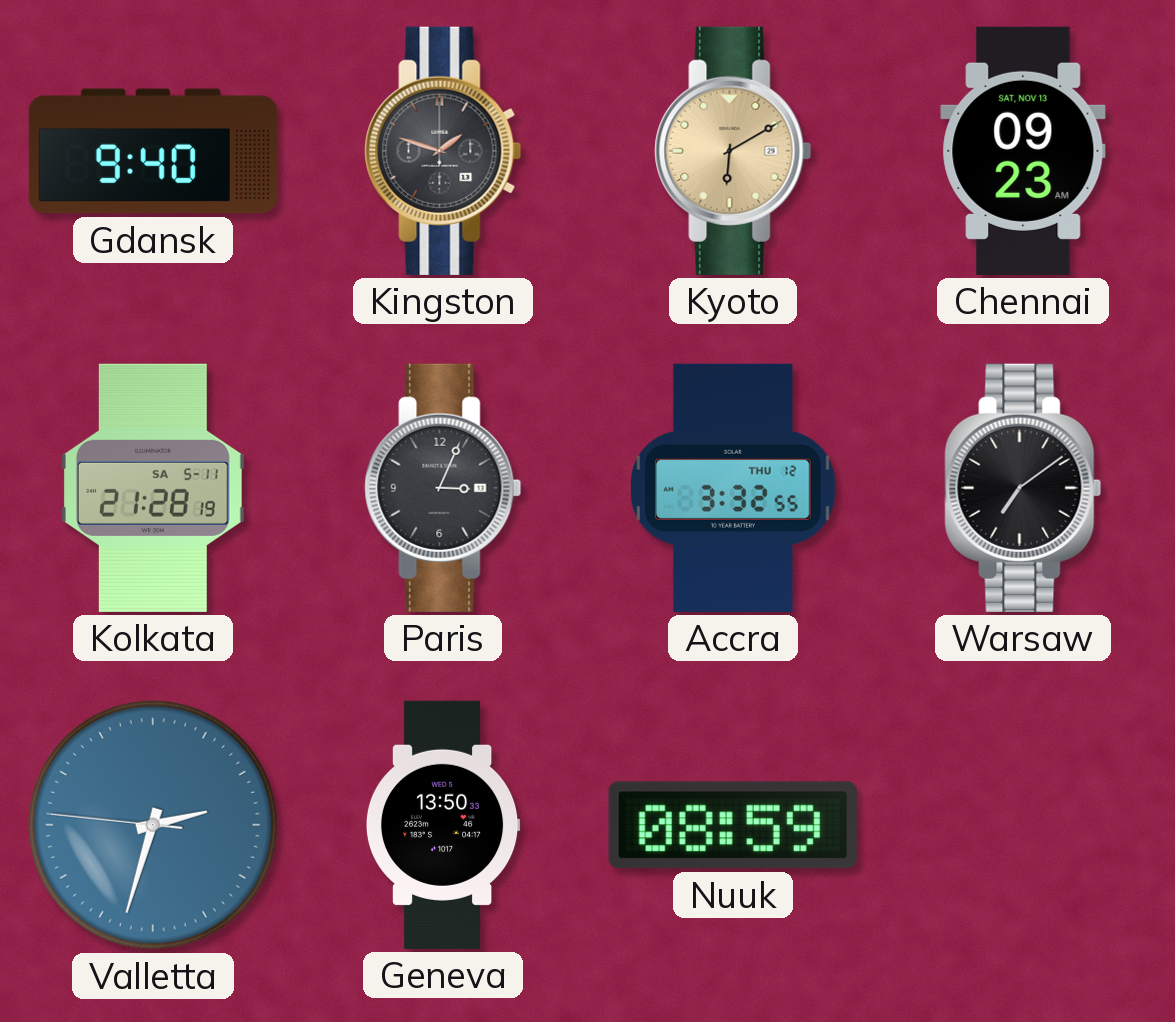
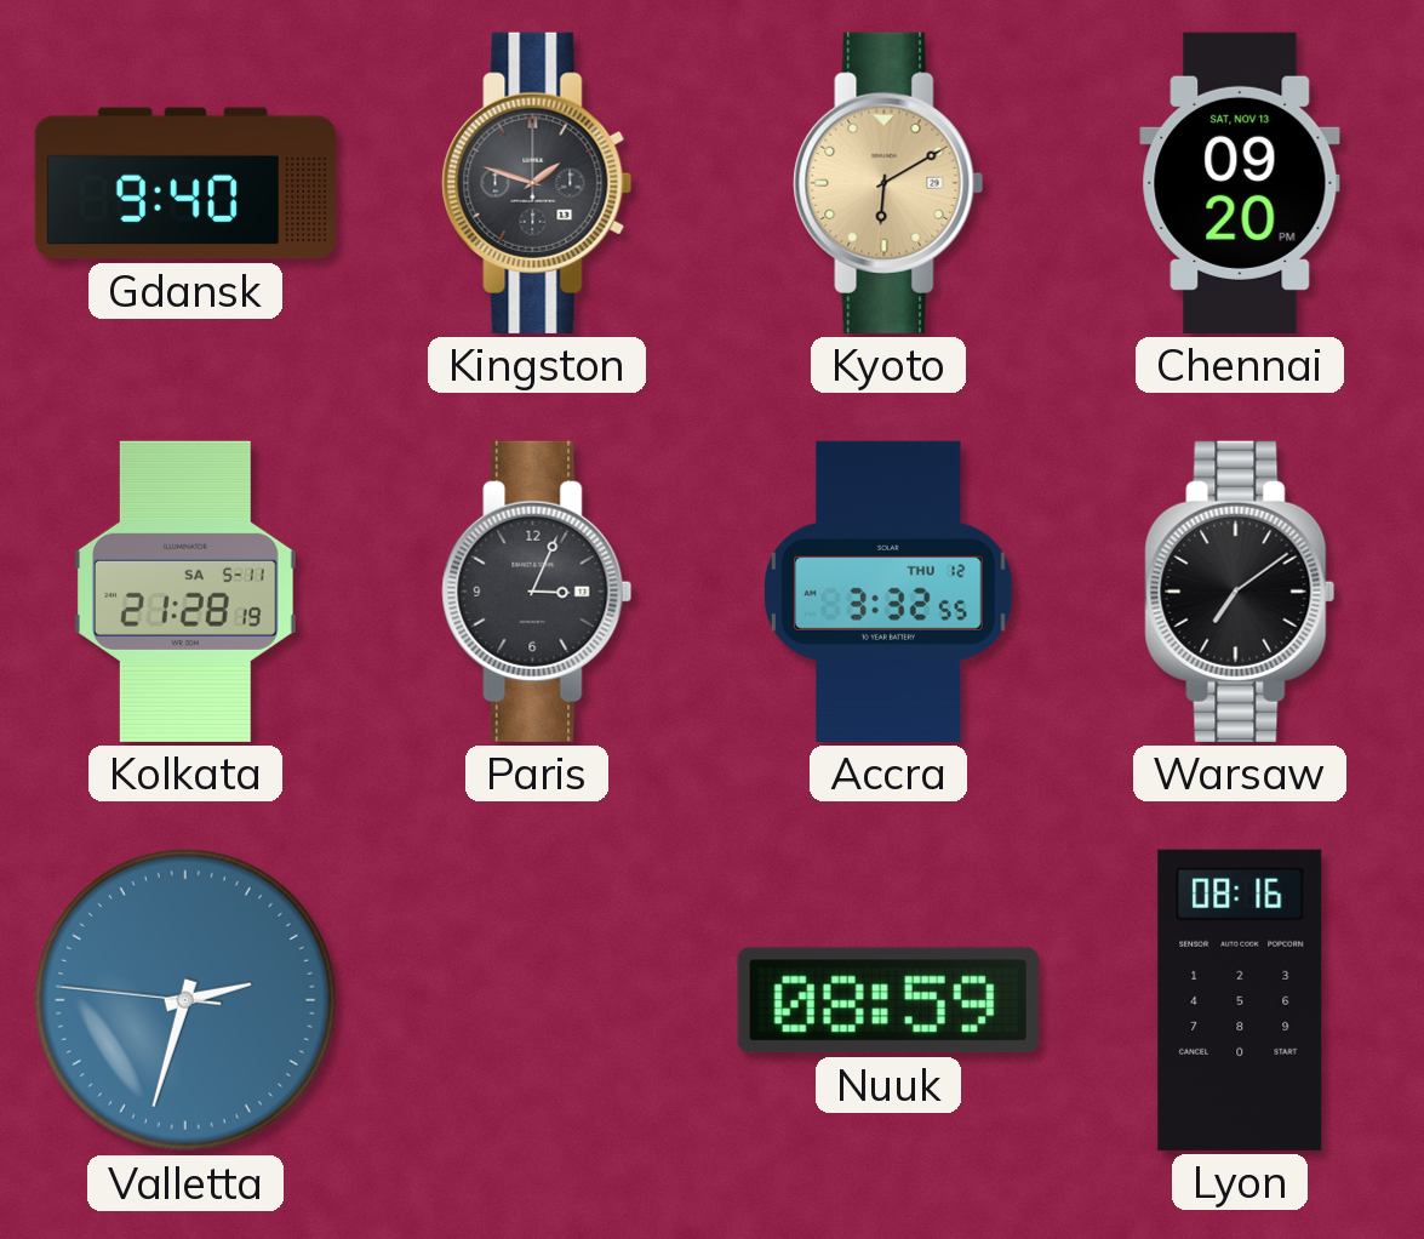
Chennai: 09:23 -> 09:20 (1240, 183)
Geneva: 13:50 -> none (443, 825)
Lyon: none -> 08:16 (1240, 1000)
